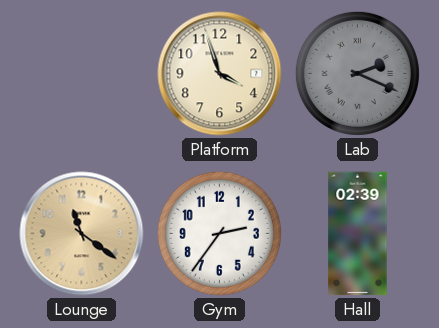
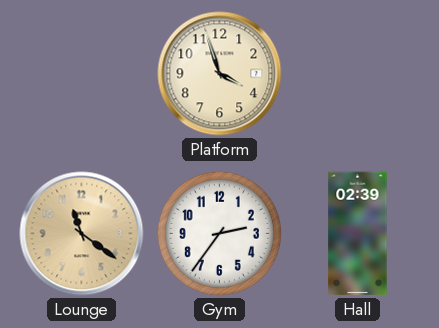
Lab: 2:19 -> none (357, 73)
